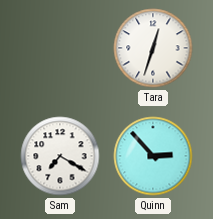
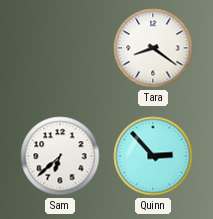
Tara: 12:33 -> 8:21 (153, 48)
Sam: 7:20 -> 6:38 (60, 156)
